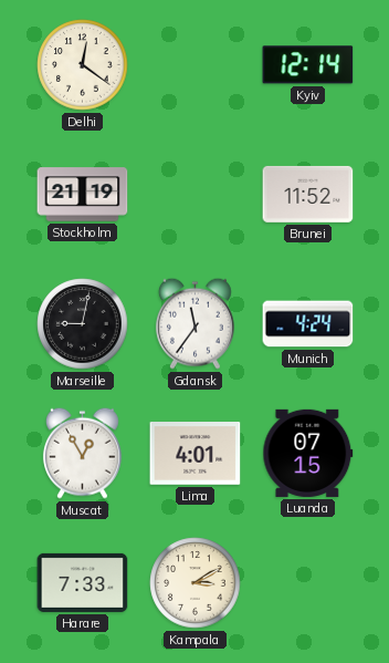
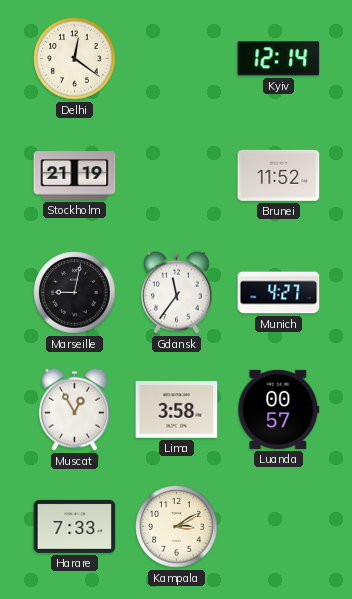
Munich: 4:24 -> 4:27 (279, 293)
Lima: 4:01 -> 3:58 (177, 410)
Luanda: 07:15 -> 00:57 (279, 409)
